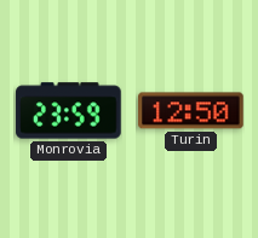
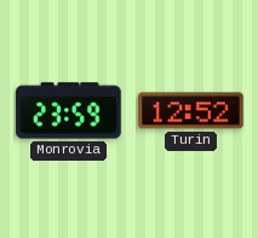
Turin: 12:50 -> 12:52 (191, 111)
